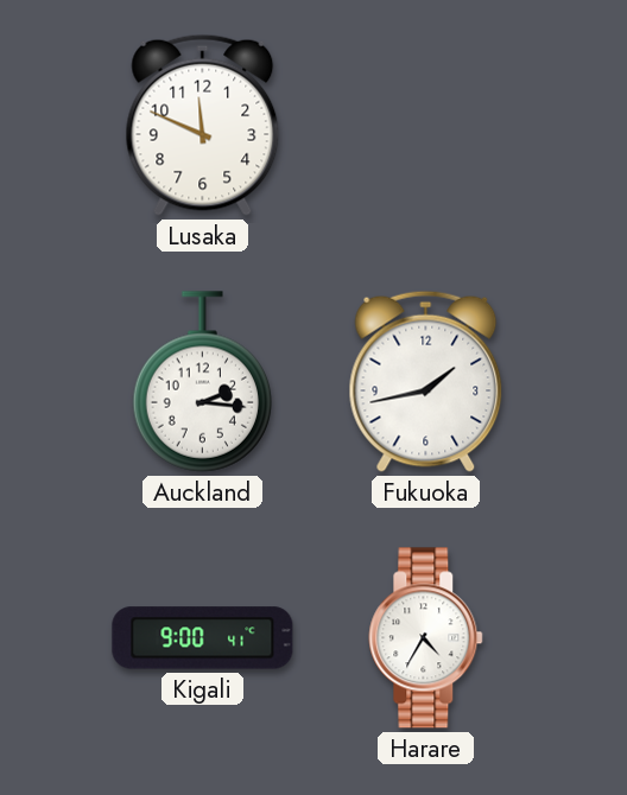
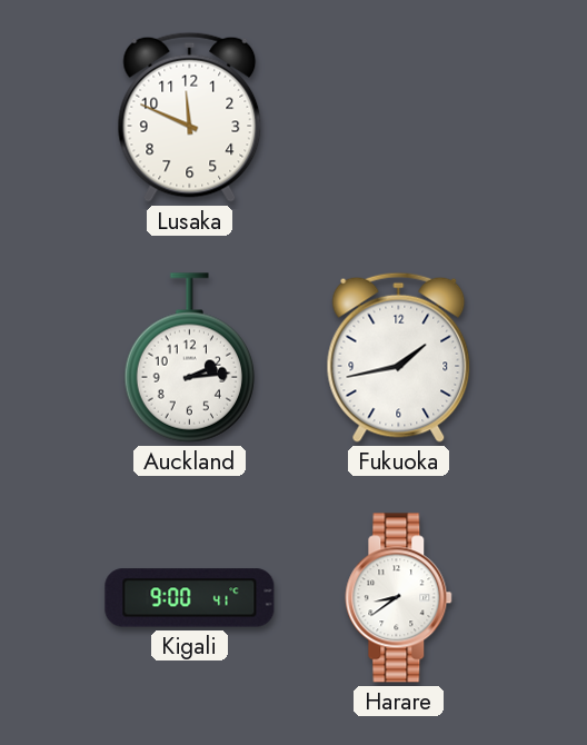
Auckland: 2:16 -> 2:14 (189, 358)
Harare: 4:35 -> 8:39 (399, 598)
